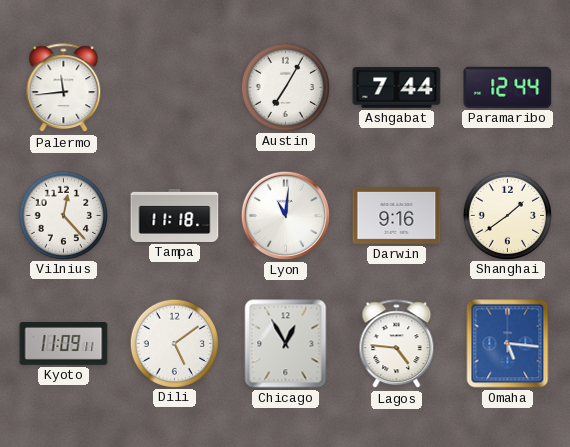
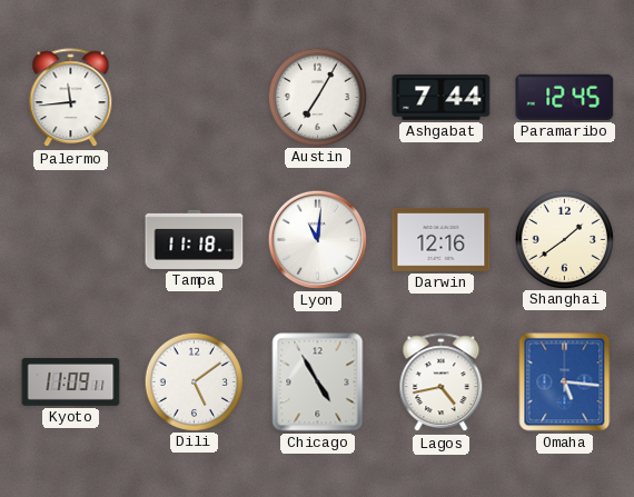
Paramaribo: 12:44 -> 12:45 (565, 97)
Vilnius: 12:23 -> none (63, 215)
Darwin: 9:16 -> 12:16 (442, 239)
Chicago: 12:55 -> 4:55 (318, 382)
Lagos: 4:46 -> 4:43 (442, 382)
